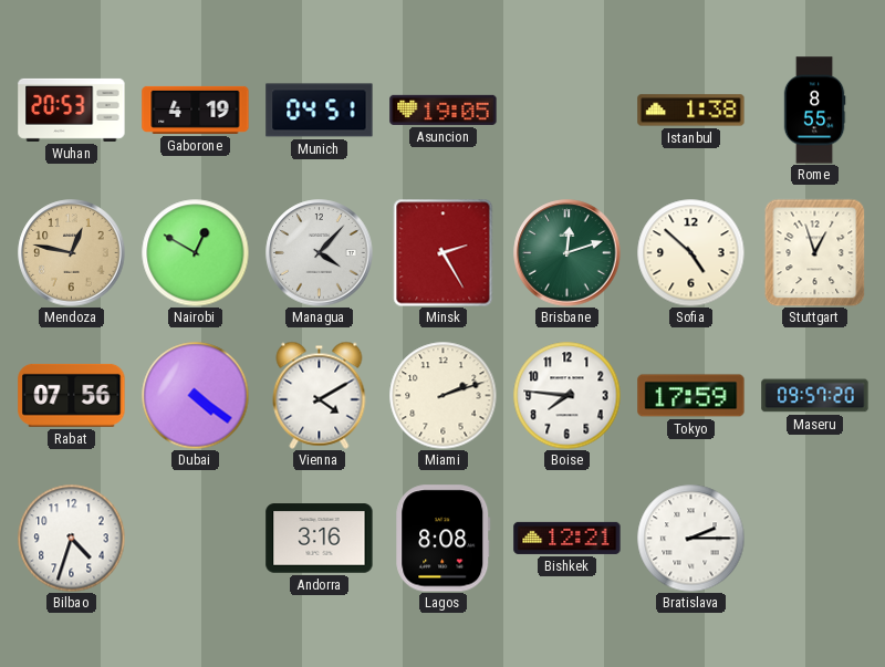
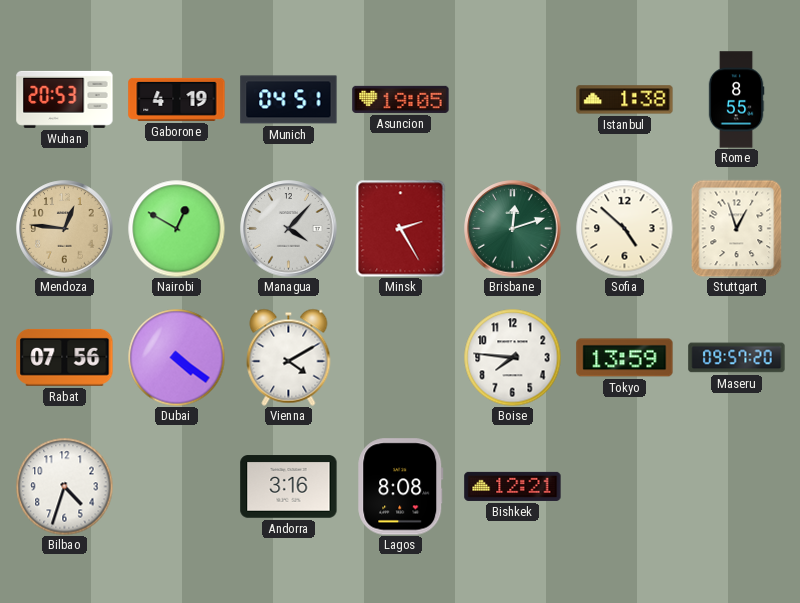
Mendoza: 12:47 -> 12:46 (65, 229)
Miami: 2:12 -> none (442, 395)
Tokyo: 17:59 -> 13:59 (625, 358)
Bratislava: 2:15 -> none (690, 538)
